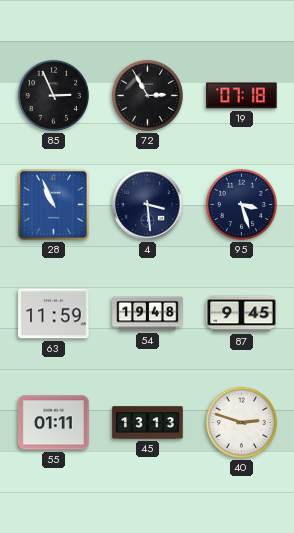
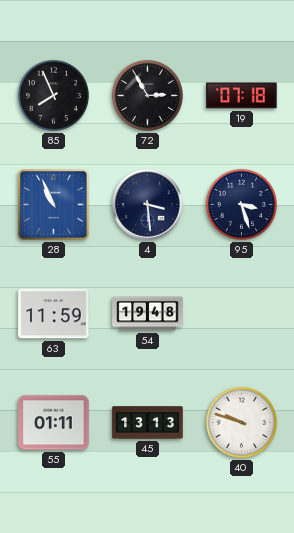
85: 2:56 -> 7:56 (53, 95)
87: 9:45 -> none (242, 314)
40: 2:48 -> 9:48 (241, 422)
